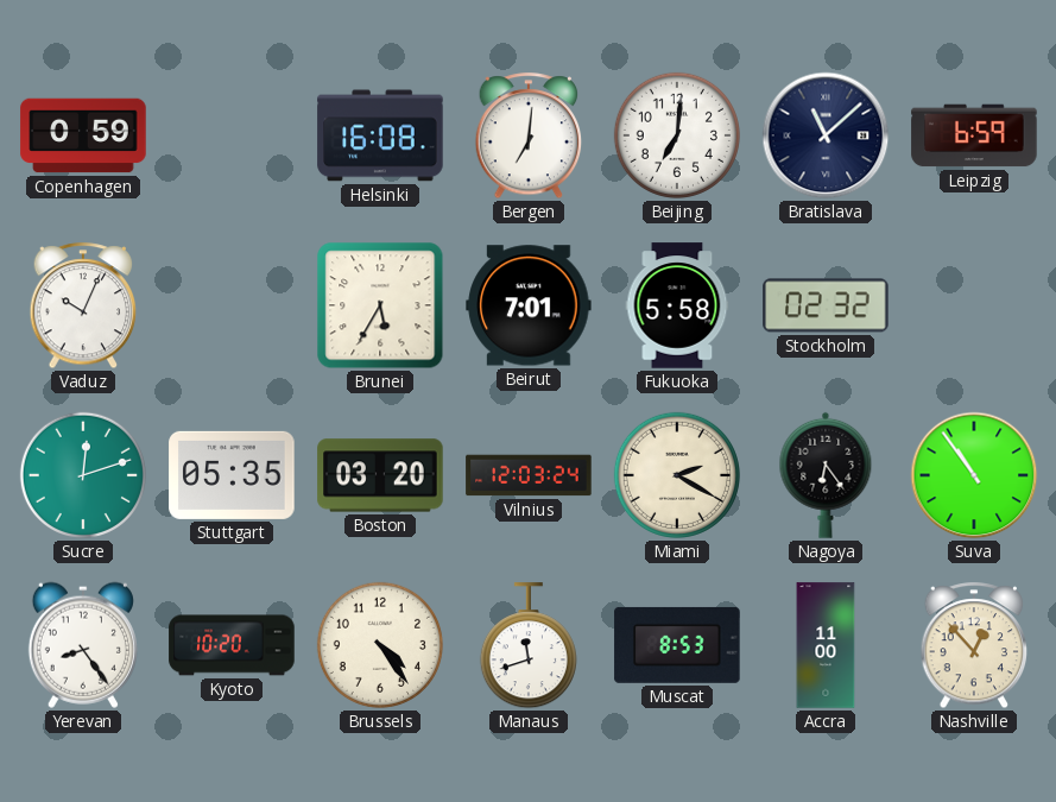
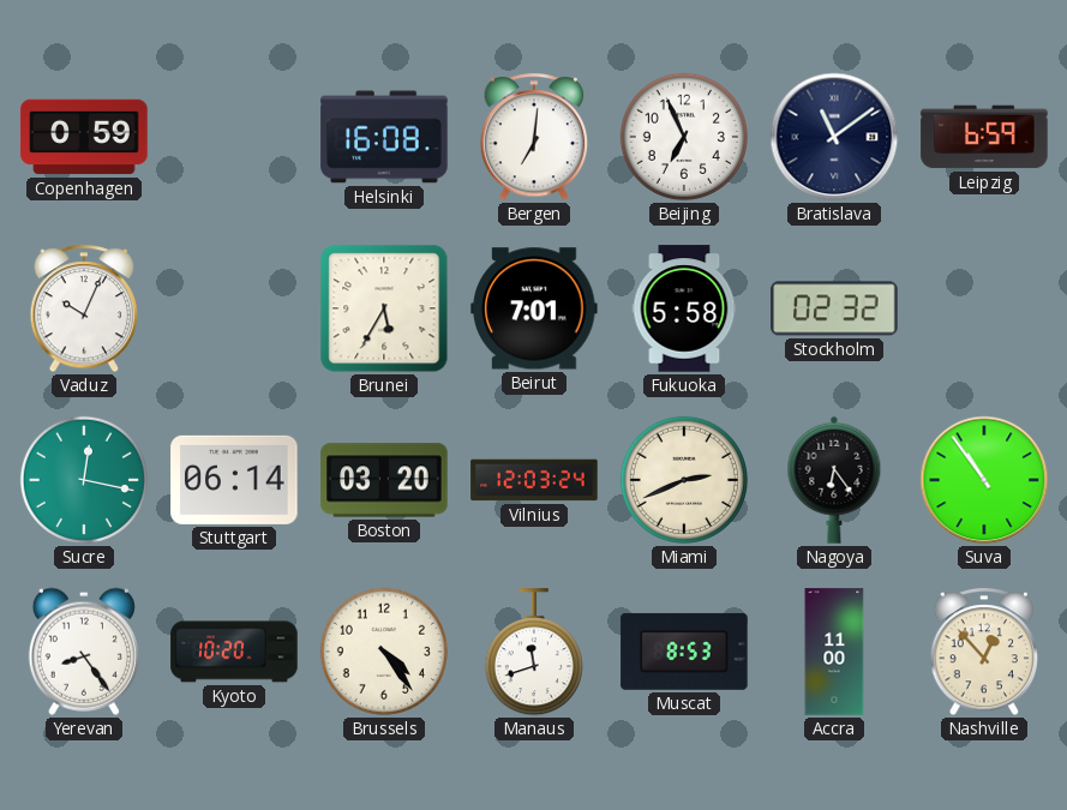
Beijing: 7:01 -> 6:56 (684, 137)
Bratislava: 11:08 -> 11:09 (834, 137)
Sucre: 12:12 -> 12:17 (84, 480)
Stuttgart: 05:35 -> 06:14 (234, 480)
Miami: 2:20 -> 2:41 (684, 480)
